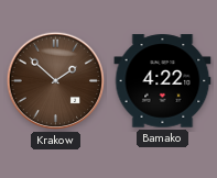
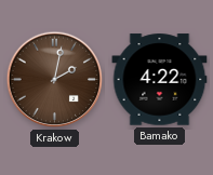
Krakow: 1:52 -> 2:02 (55, 80)
